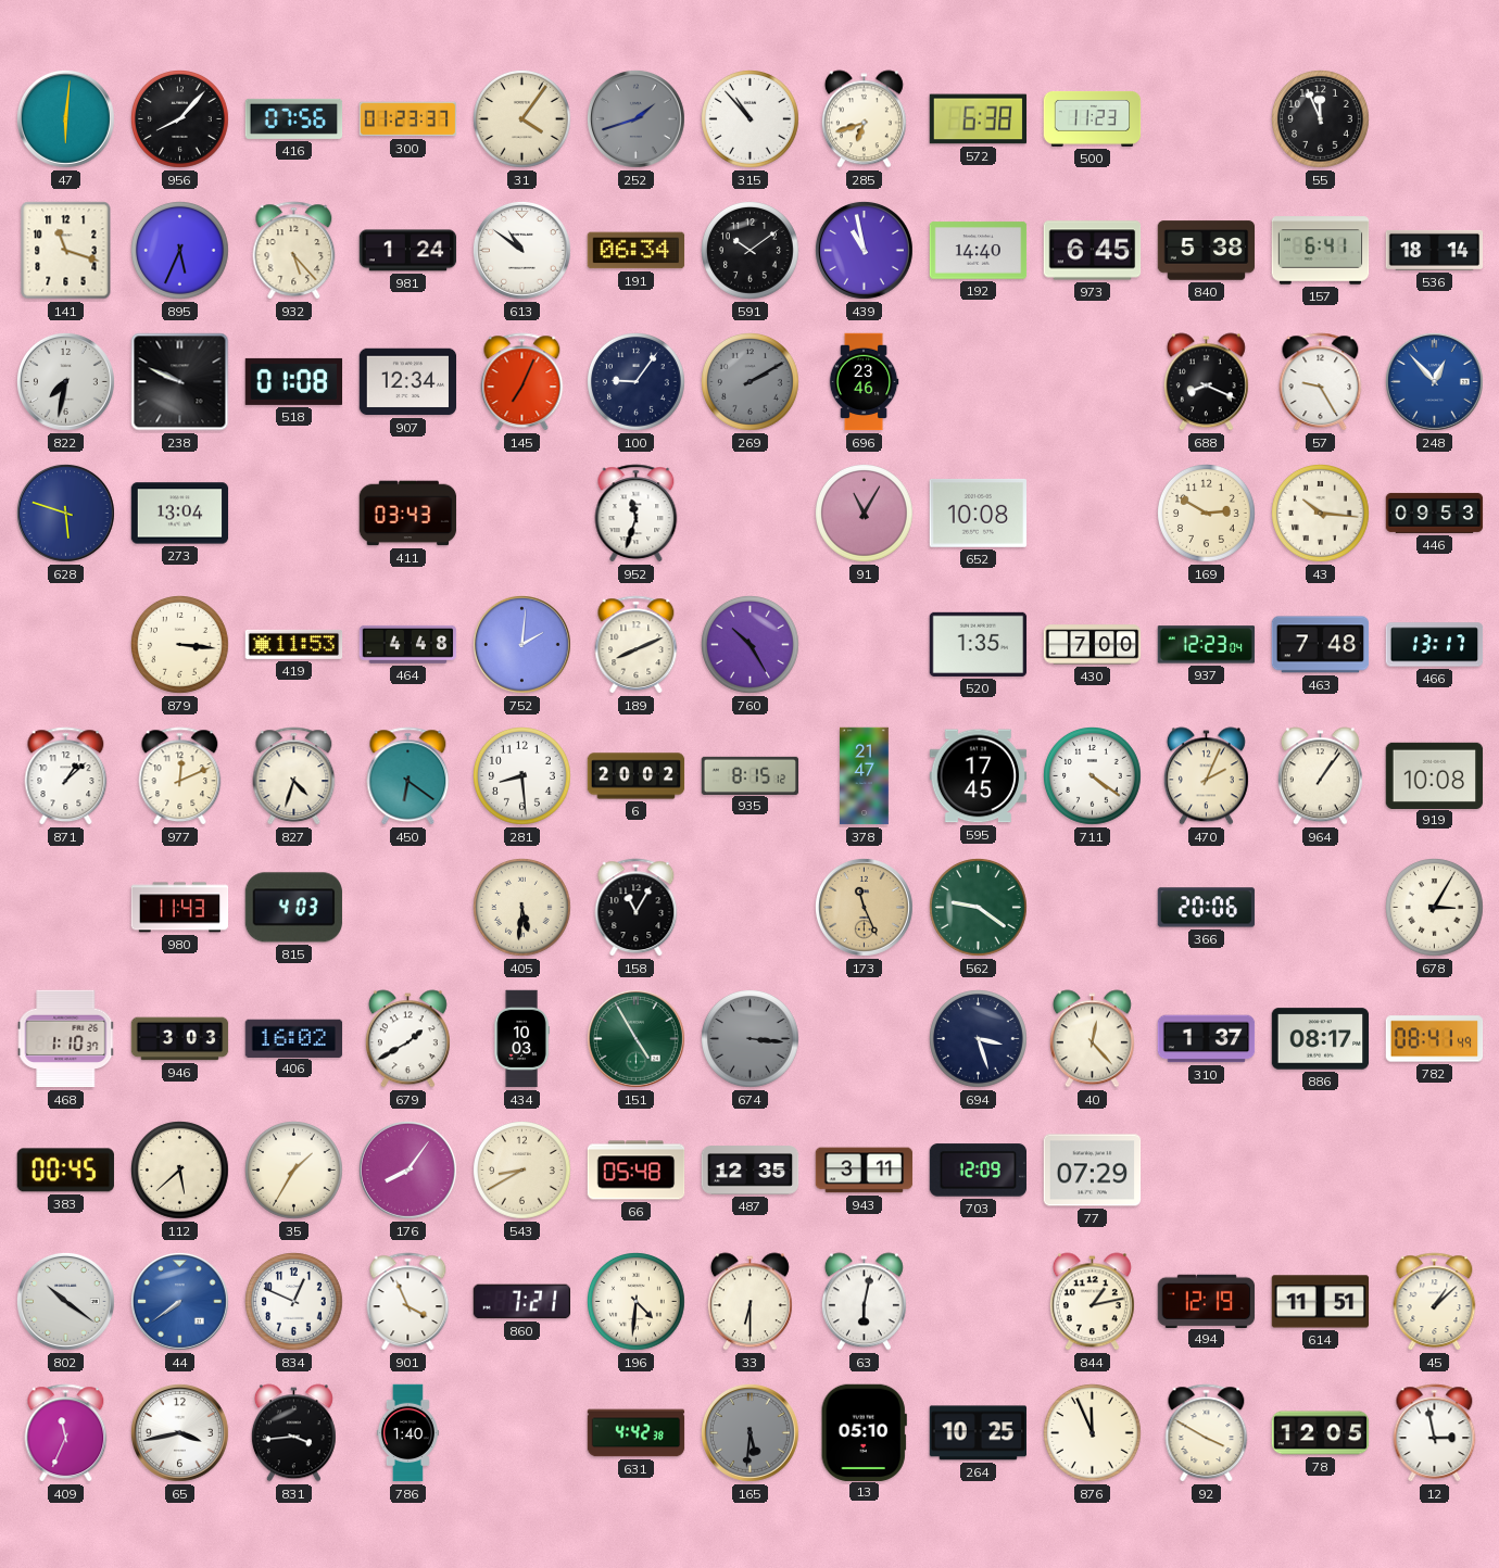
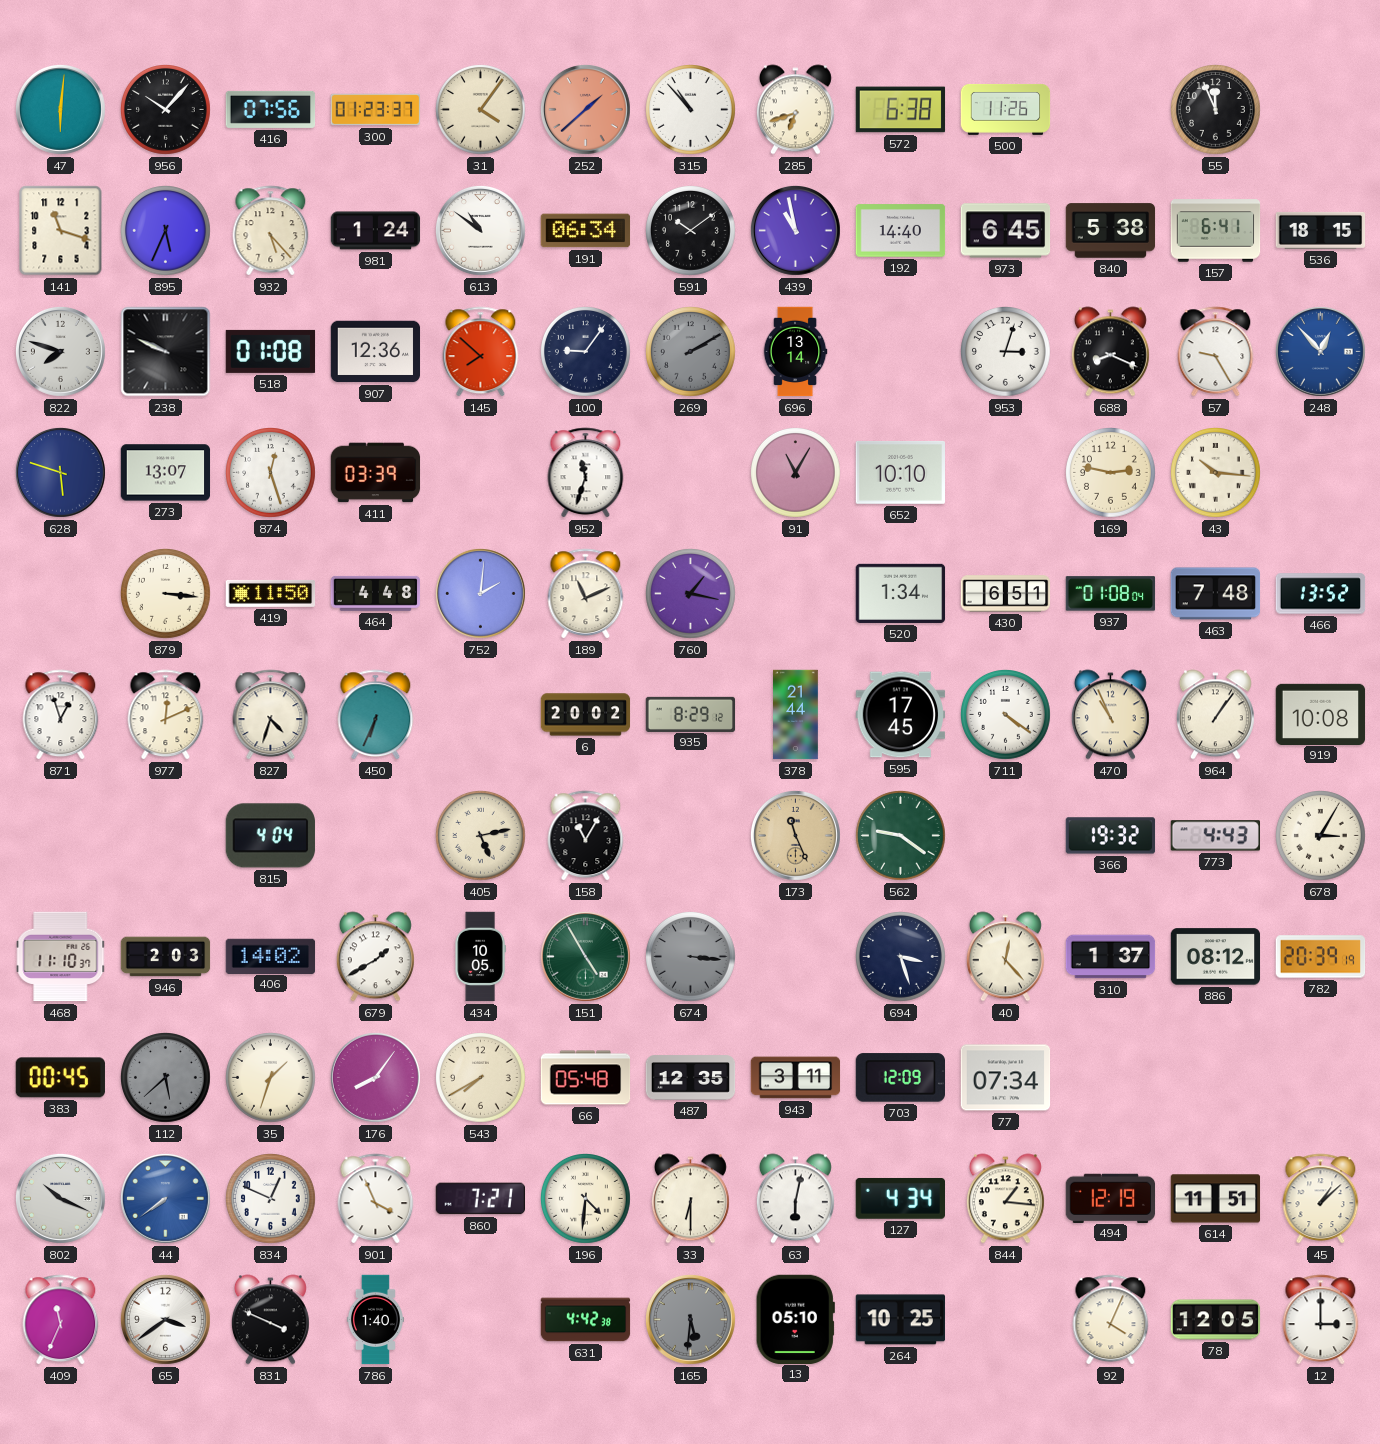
956: 8:07 -> 10:07 (166, 110)
252: 1:42 -> 1:38 (586, 110)
252 dial: grey -> salmon (586, 110)
500: 11:23 -> 11:26 (1006, 109)
536: 18:14 -> 18:15 (1321, 230)
822: 7:32 -> 7:48 (61, 352)
907: 12:34 -> 12:36 (376, 352)
145: 7:04 -> 7:52 (481, 352)
696: 23:46 -> 13:14 (795, 352)
953: none -> 3:03 (1006, 352)
273: 13:04 -> 13:07 (166, 473)
874: none -> 12:27 (271, 473)
411: 03:43 -> 03:39 (376, 473)
652: 10:08 -> 10:10 (901, 472)
169: 2:50 -> 2:47 (1111, 473)
446: 09:53 -> none (1435, 513)
419: 11:53 -> 11:50 (271, 593)
189: 8:11 -> 11:11 (586, 594)
760: 10:25 -> 1:17 (691, 594)
520: 1:35 -> 1:34 (901, 593)
430: 7:00 -> 6:51 (1006, 594)
937: 12:23 -> 01:08 (1111, 594)
466: 13:17 -> 13:52 (1321, 594)
871: 1:08 -> 12:57 (61, 715)
450: 6:21 -> 6:34 (376, 715)
281: 8:29 -> none (522, 776)
935: 8:15 -> 8:29 (691, 714)
378: 21:47 -> 21:44 (796, 715)
470: 2:04 -> 10:56 (1110, 715)
980: 11:43 -> none (180, 908)
815: 4:03 -> 4:04 (270, 836)
405: 5:31 -> 5:13 (481, 836)
366: 20:06 -> 19:32 (1111, 836)
773: none -> 4:43 (1215, 836)
468: 1:10 -> 11:10 (61, 957)
946: 3:03 -> 2:03 (166, 957)
406: 16:02 -> 14:02 (271, 956)
434: 10:03 -> 10:05 (480, 957)
886: 08:17 -> 08:12 (1216, 957)
782: 08:41 -> 20:39 (1321, 957)
112 dial: cream -> grey (166, 1078)
35: 1:35 -> 1:33 (271, 1078)
543: 8:40 -> 7:40 (481, 1078)
77: 07:29 -> 07:34 (1006, 1078)
802: 10:21 -> 10:19 (61, 1199)
127: none -> 4:34 (900, 1198)
844: 1:13 -> 1:16 (1005, 1199)
65: 3:43 -> 3:39 (166, 1320)
831: 3:44 -> 3:49 (270, 1320)
876: 11:56 -> none (1093, 1433)
92: 3:50 -> 4:04 (1111, 1320)
12: 2:58 -> 3:00 (1321, 1320)
